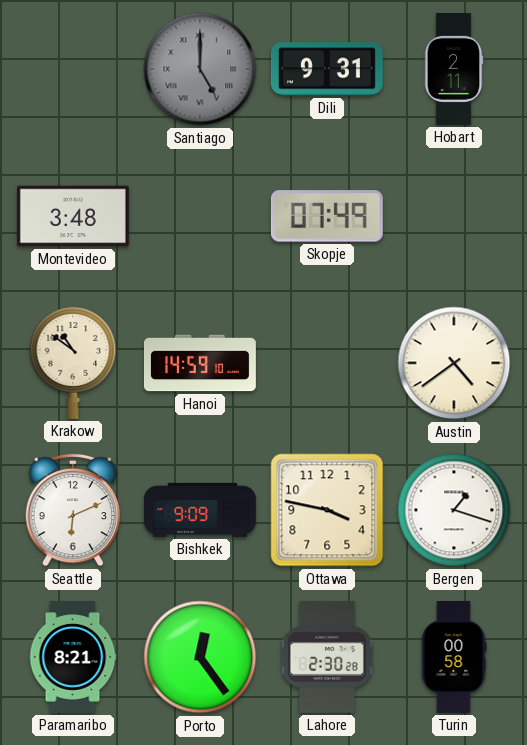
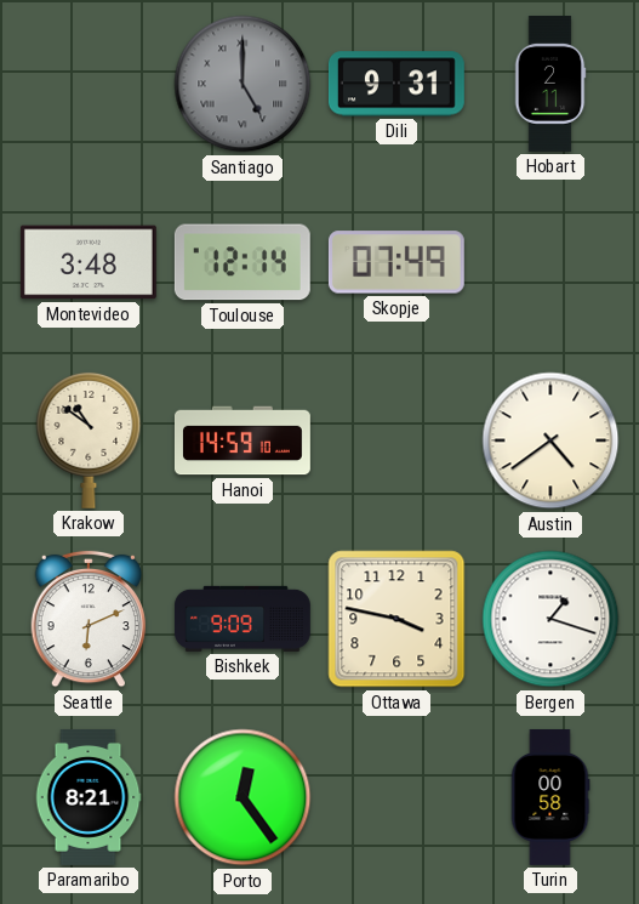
Toulouse: none -> 12:14 (243, 262)
Lahore: 2:30 -> none (327, 657)
